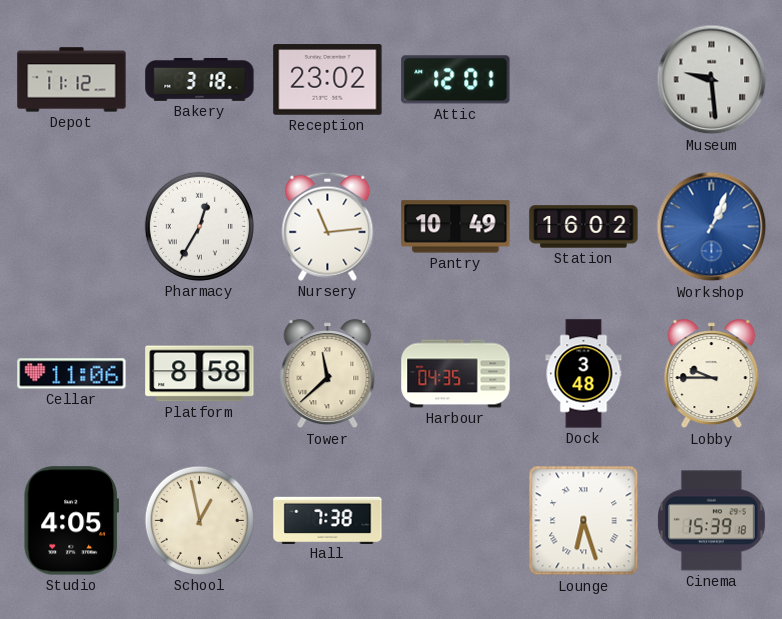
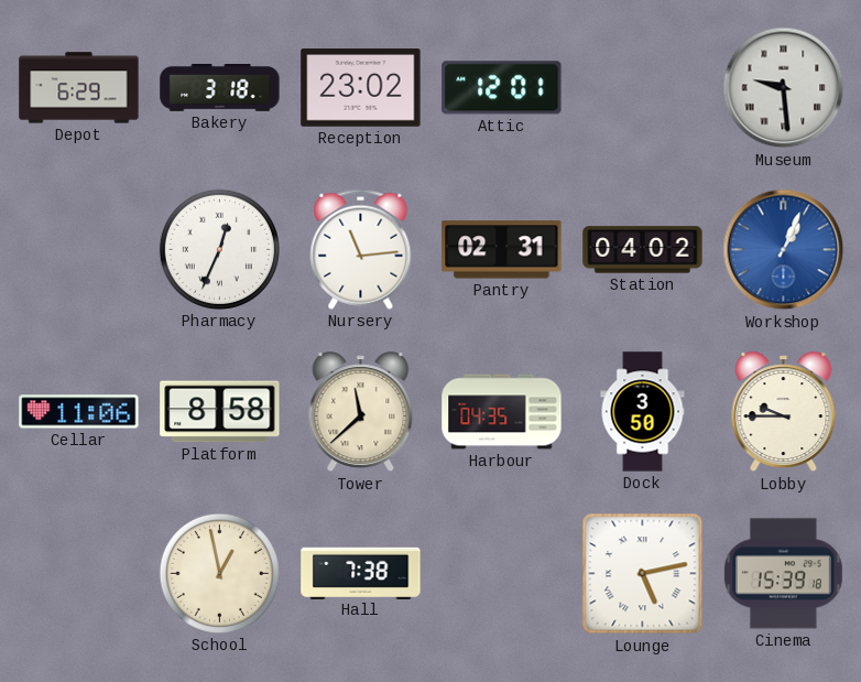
Depot: 11:12 -> 6:29 (79, 88)
Pharmacy: 12:35 -> 12:34 (219, 249)
Pantry: 10:49 -> 02:31 (502, 250)
Station: 16:02 -> 04:02 (643, 250)
Dock: 3:48 -> 3:50 (643, 412)
Studio: 4:05 -> none (71, 521)
Lounge: 6:27 -> 5:13 (643, 574)
